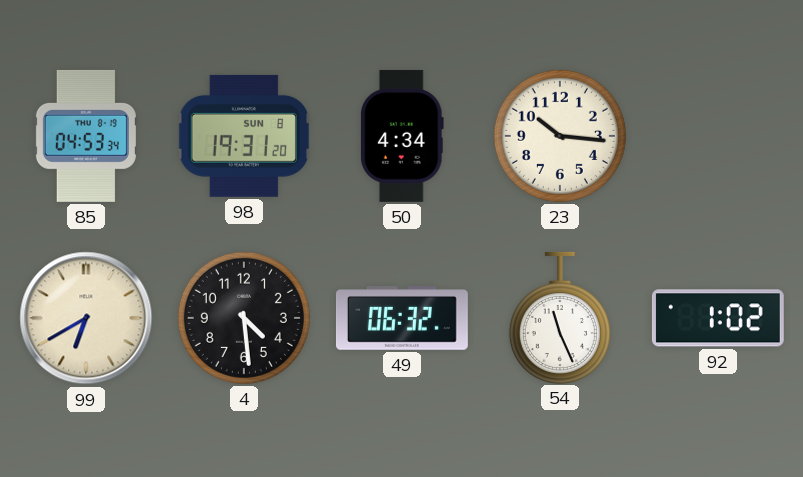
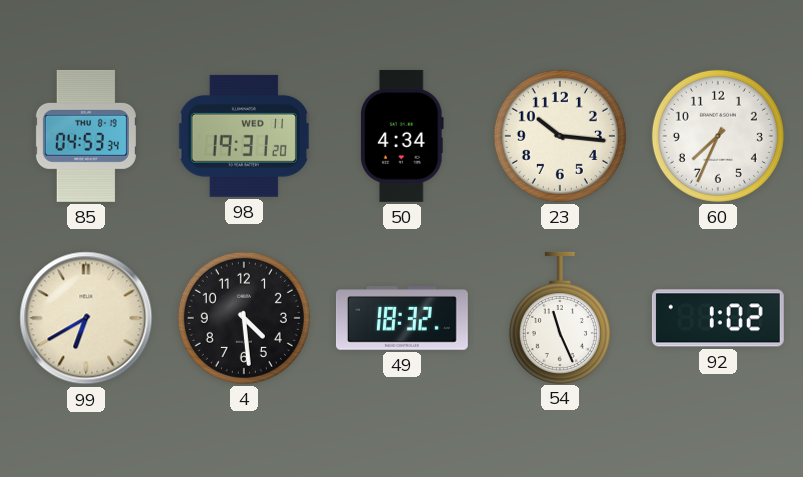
98 date: SUN 8 -> WED 11 (243, 136)
60: none -> 7:34 (718, 136)
49: 06:32 -> 18:32 (402, 319)
